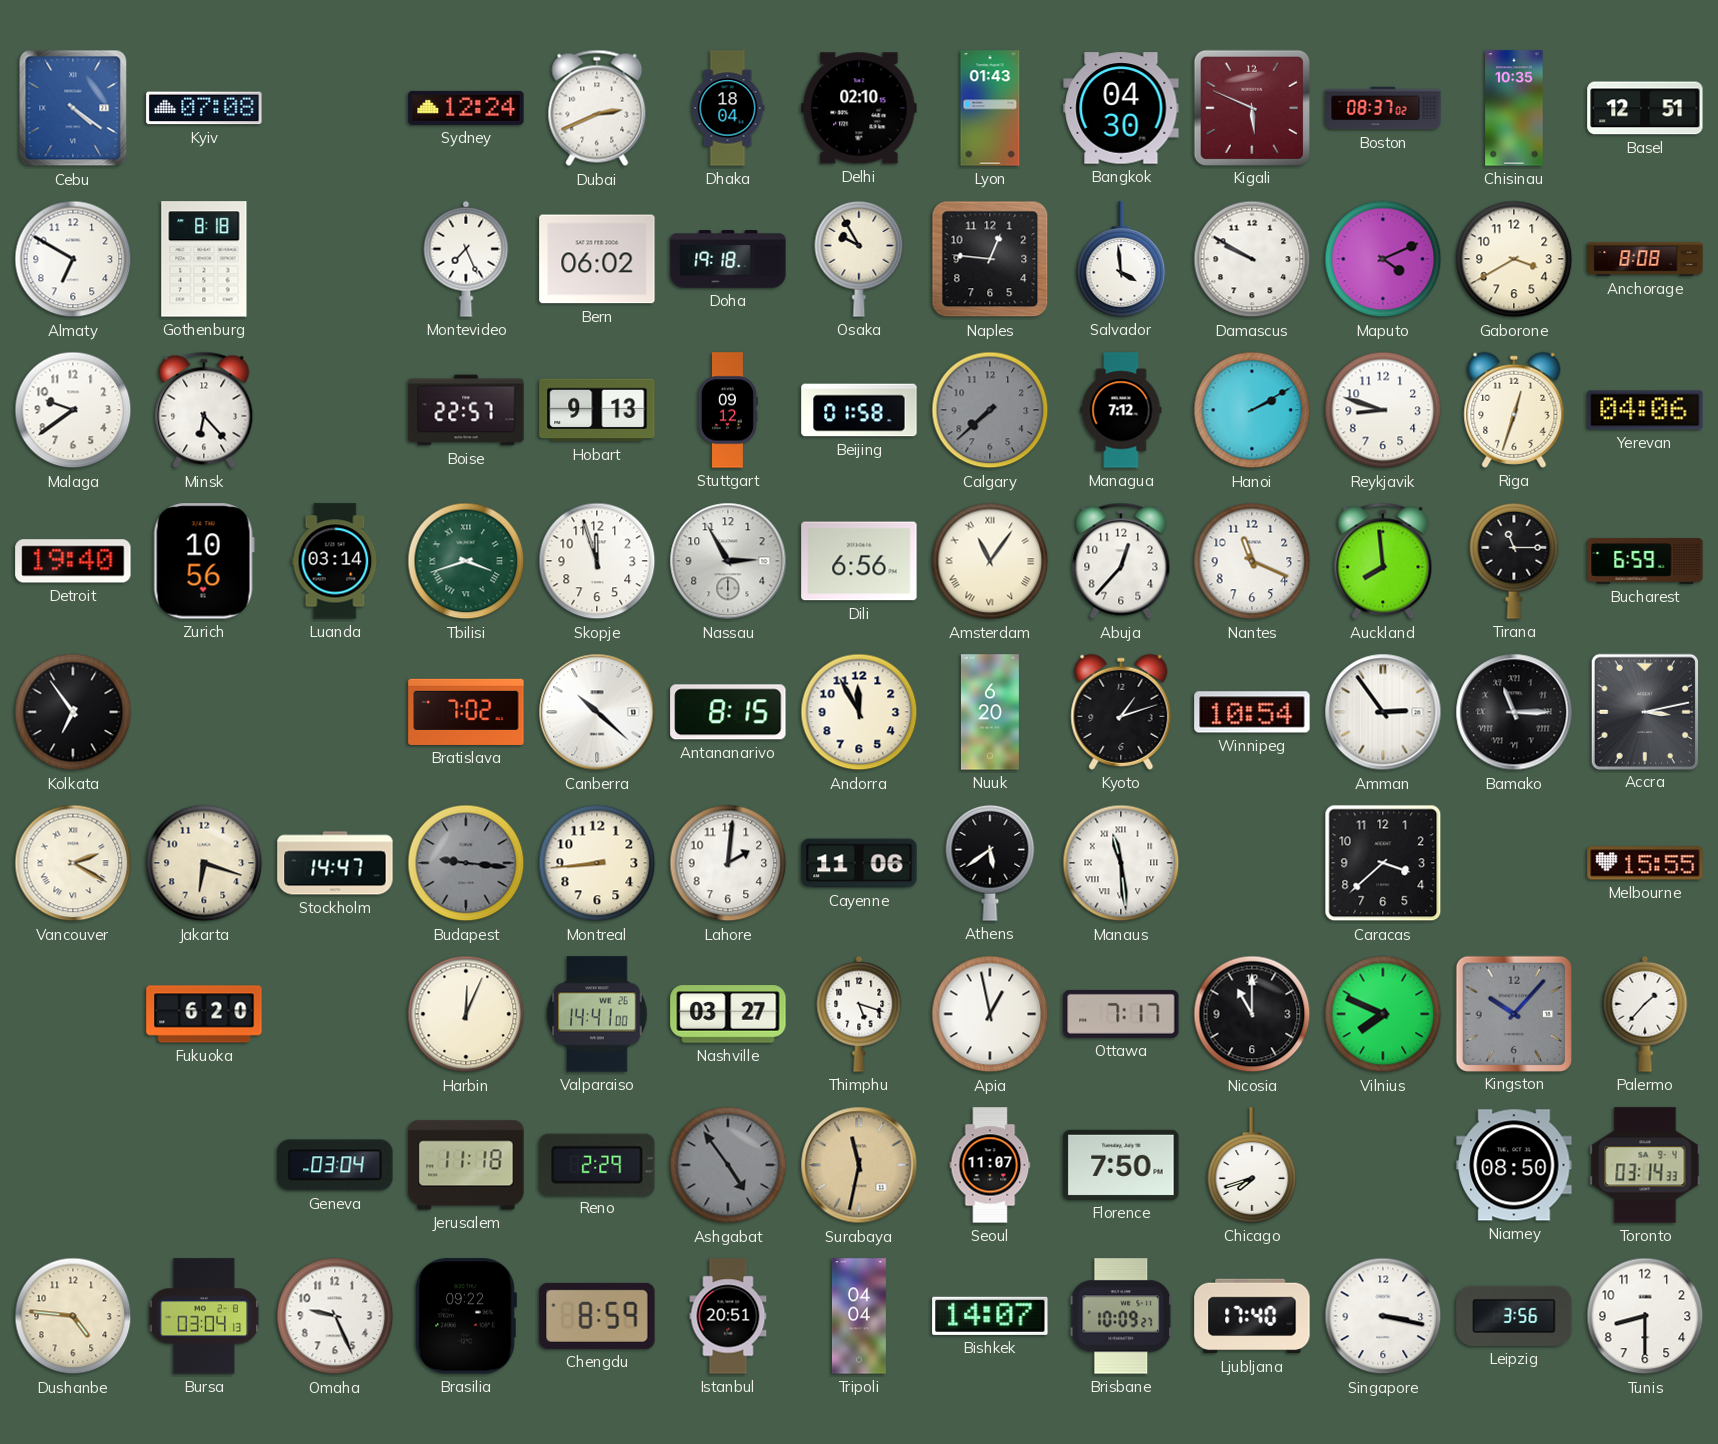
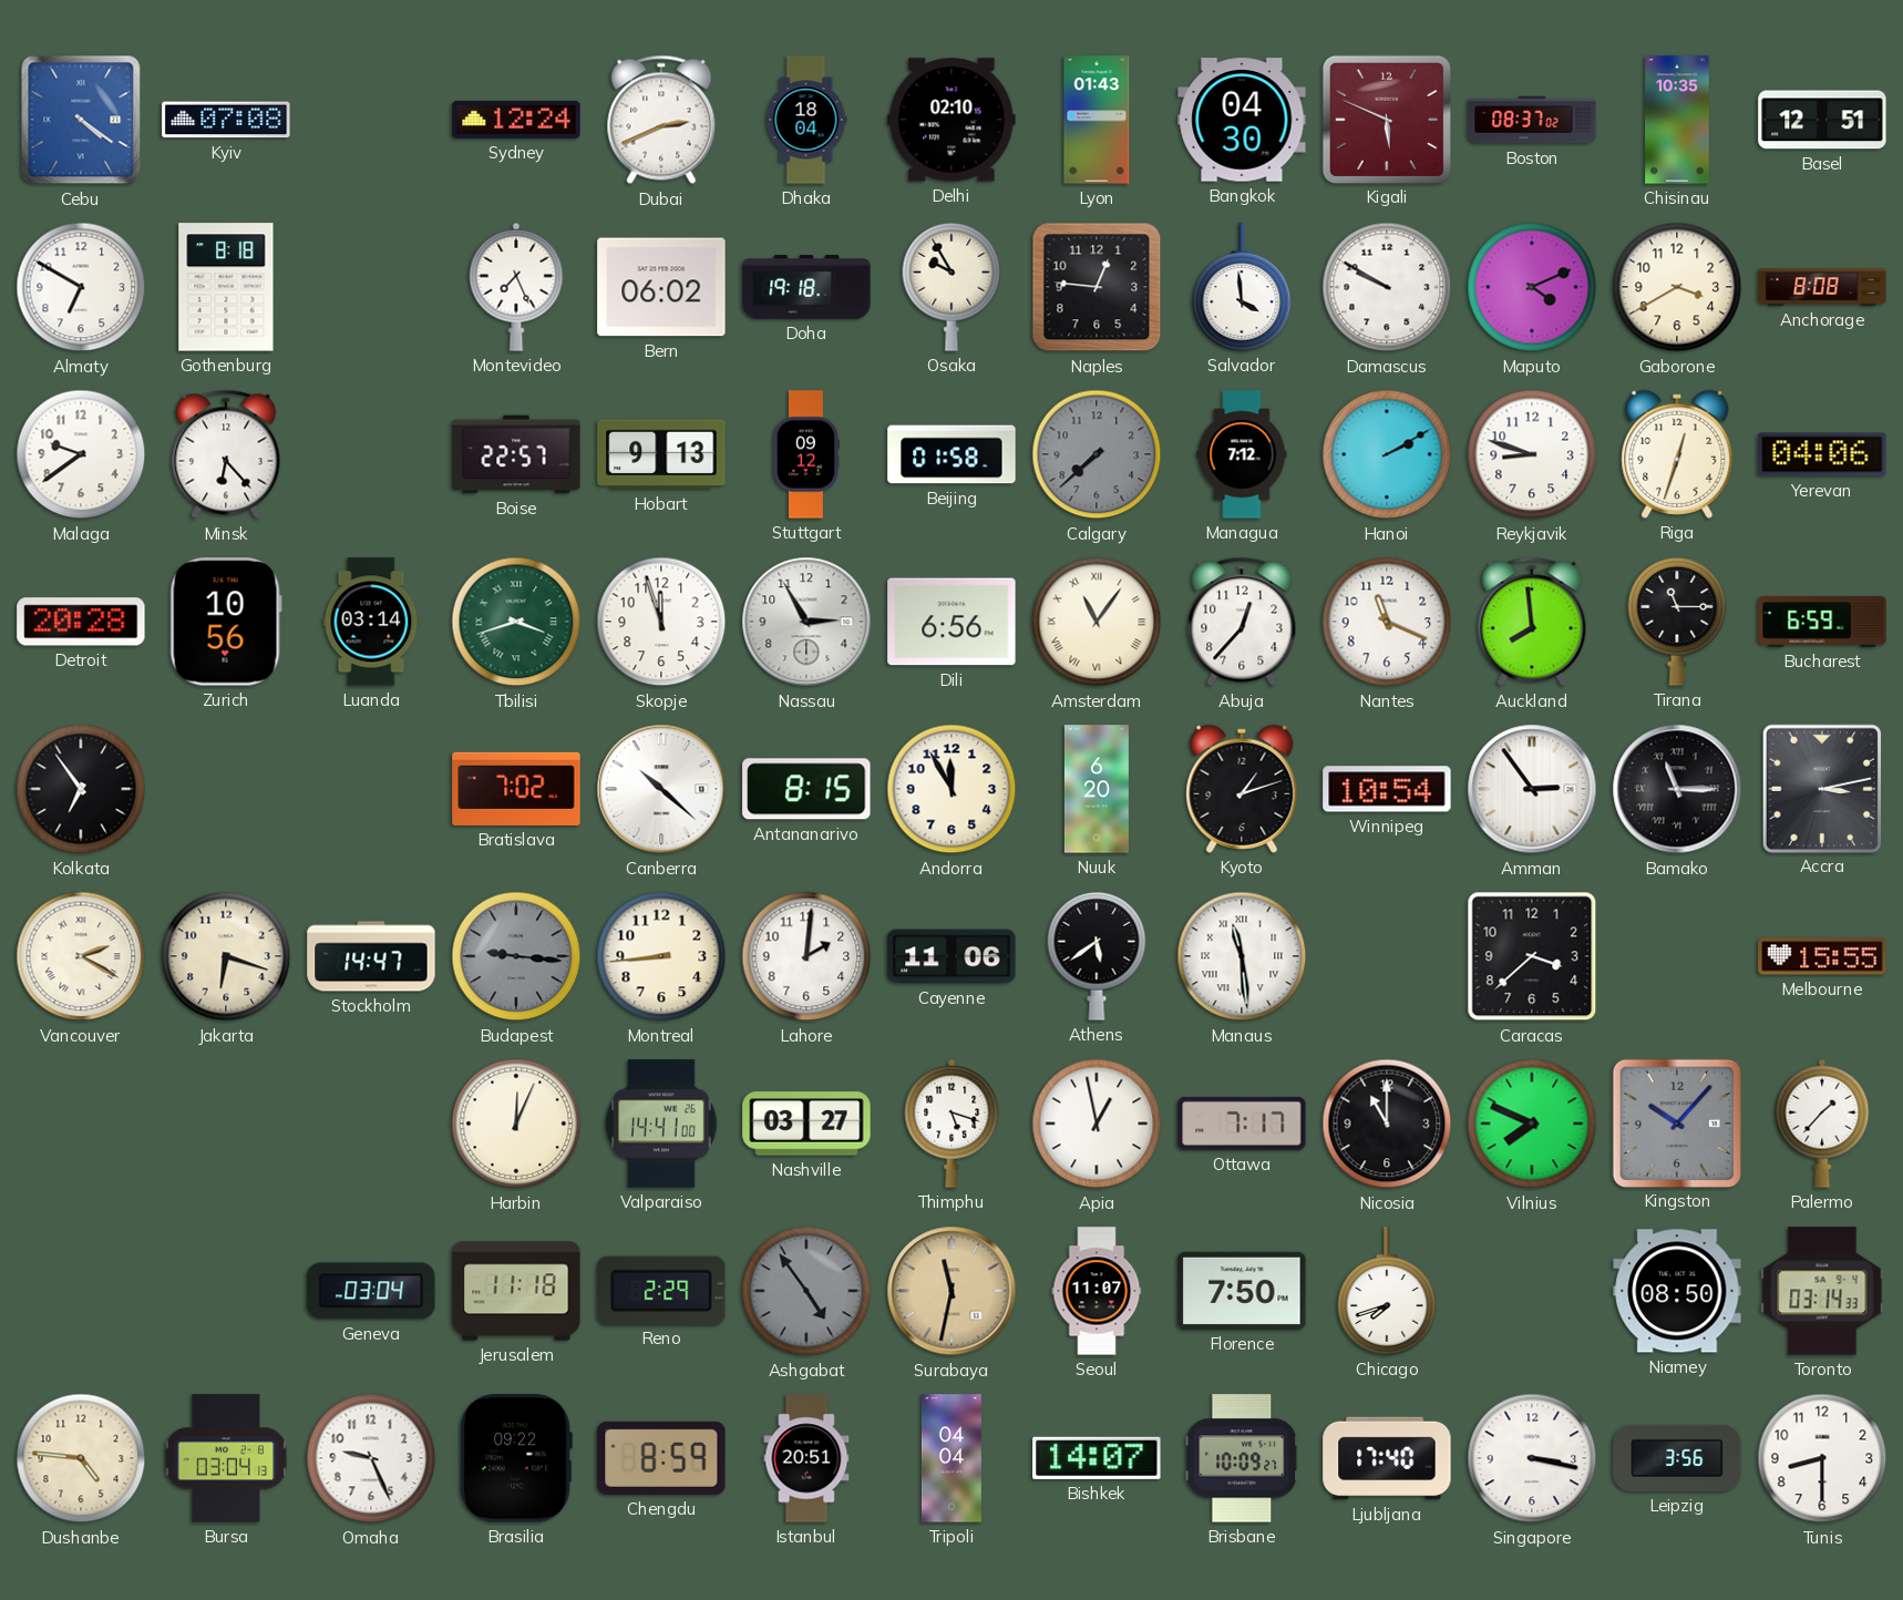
Detroit: 19:40 -> 20:28 (81, 622)
Fukuoka: 6:20 -> none (204, 1014)
